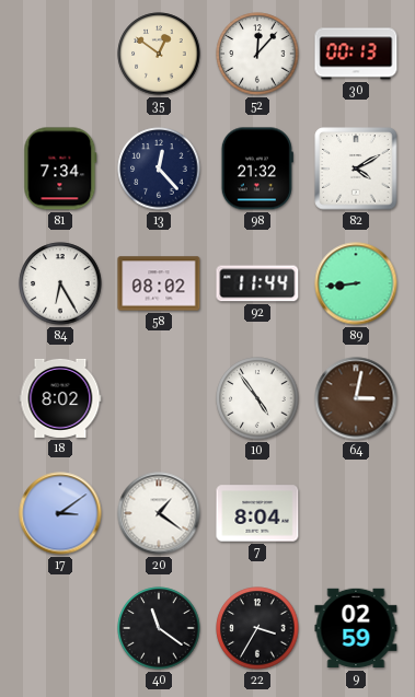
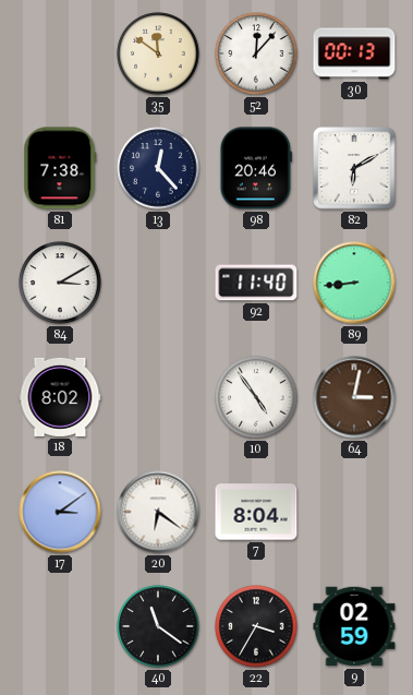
35: 12:51 -> 11:51 (158, 53)
81: 7:34 -> 7:38 (60, 168)
98: 21:32 -> 20:46 (256, 168)
82: 4:10 -> 6:10 (354, 168)
84: 6:25 -> 3:10 (60, 283)
58: 08:02 -> none (159, 283)
92: 11:44 -> 11:40 (256, 283)
20: 1:21 -> 6:21 (158, 512)
